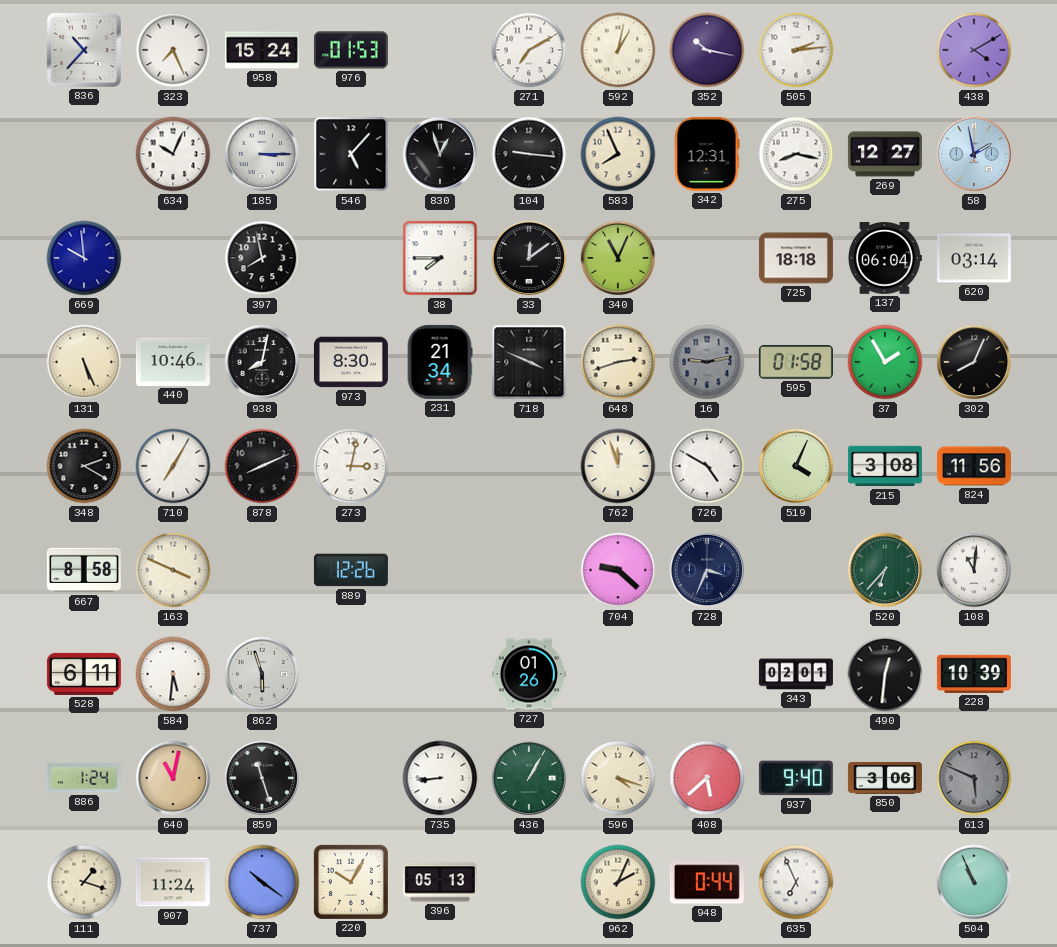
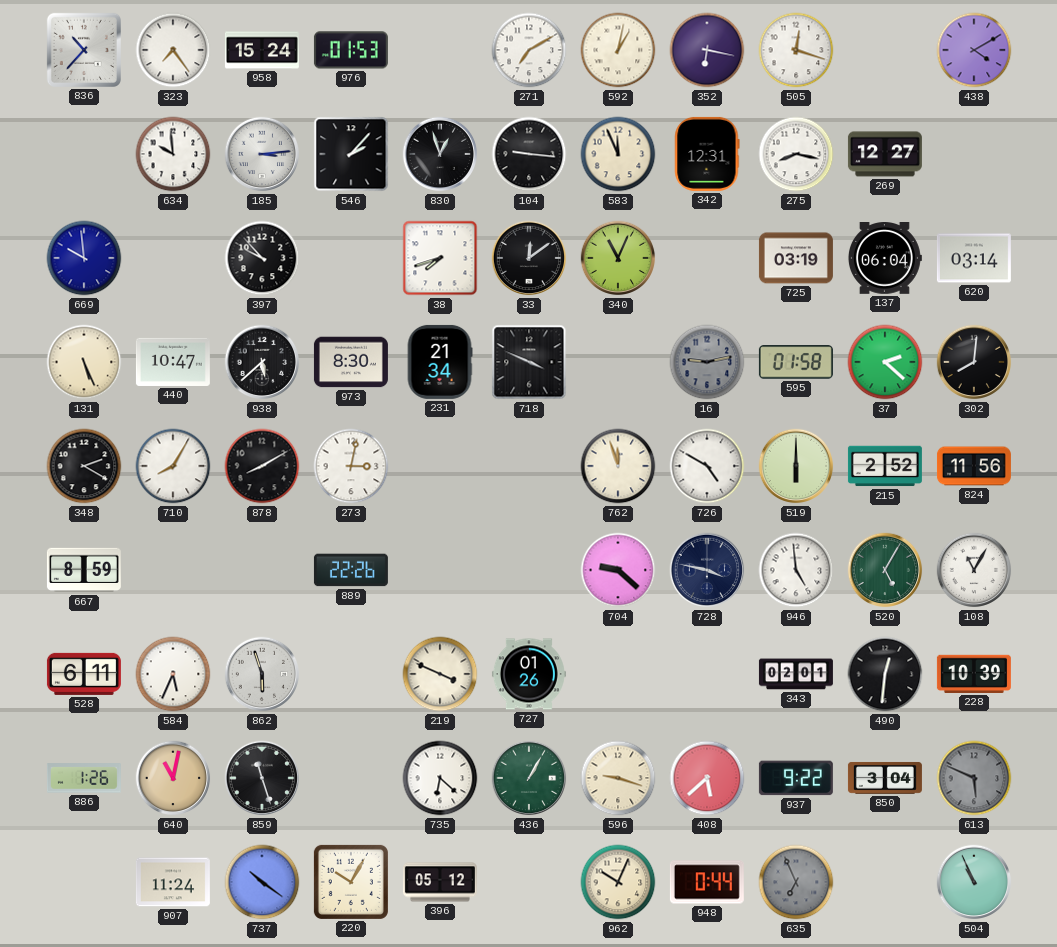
323: 7:26 -> 7:24 (173, 50)
352: 10:17 -> 6:17 (707, 50)
505: 2:14 -> 12:18 (796, 50)
634: 10:04 -> 9:59 (173, 154)
185: 3:15 -> 3:14 (262, 154)
546: 5:07 -> 2:07 (351, 154)
583: 7:56 -> 11:56 (618, 154)
58: 1:58 -> none (974, 154)
397: 7:58 -> 9:53 (262, 258)
38: 7:45 -> 7:42 (440, 258)
725: 18:18 -> 03:19 (796, 258)
440: 10:46 -> 10:47 (173, 362)
938: 8:02 -> 5:38 (262, 362)
648: 2:42 -> none (618, 362)
37: 1:55 -> 2:22 (885, 362)
302: 8:04 -> 8:01 (974, 362)
710: 7:05 -> 8:05 (173, 466)
878: 8:11 -> 8:10 (262, 466)
519: 4:04 -> 6:00 (796, 466)
215: 3:08 -> 2:52 (885, 466)
667: 8:58 -> 8:59 (84, 570)
163: 3:49 -> none (173, 570)
889: 12:26 -> 22:26 (351, 570)
728: 3:34 -> 3:47 (707, 570)
946: none -> 4:59 (796, 570)
520: 6:37 -> 5:05 (885, 570)
108: 11:01 -> 11:05 (974, 570)
584: 5:31 -> 5:34 (173, 674)
219: none -> 3:49 (440, 674)
886: 1:24 -> 1:26 (84, 778)
735: 8:44 -> 6:22 (440, 778)
596: 4:18 -> 9:18 (618, 778)
937: 9:40 -> 9:22 (796, 778)
850: 3:06 -> 3:04 (885, 778)
111: 1:18 -> none (84, 882)
396: 05:13 -> 05:12 (440, 882)
962: 2:04 -> 10:04 (618, 882)
635 dial: white -> grey (796, 882)
